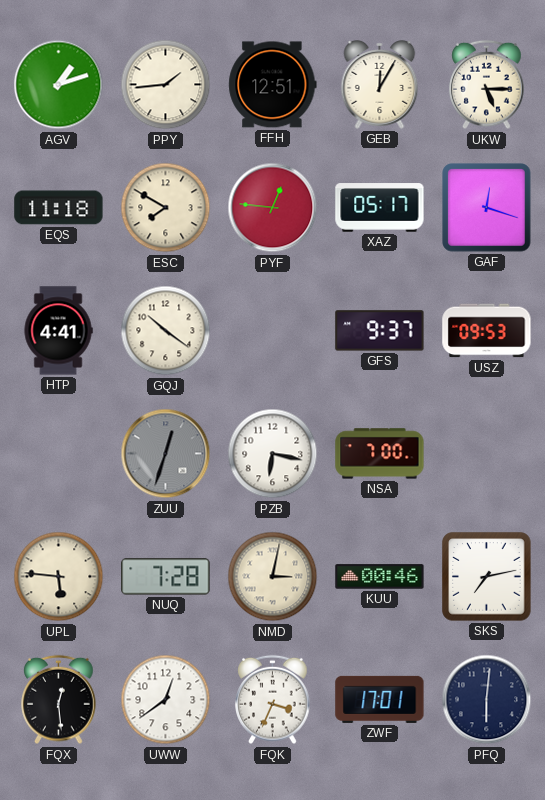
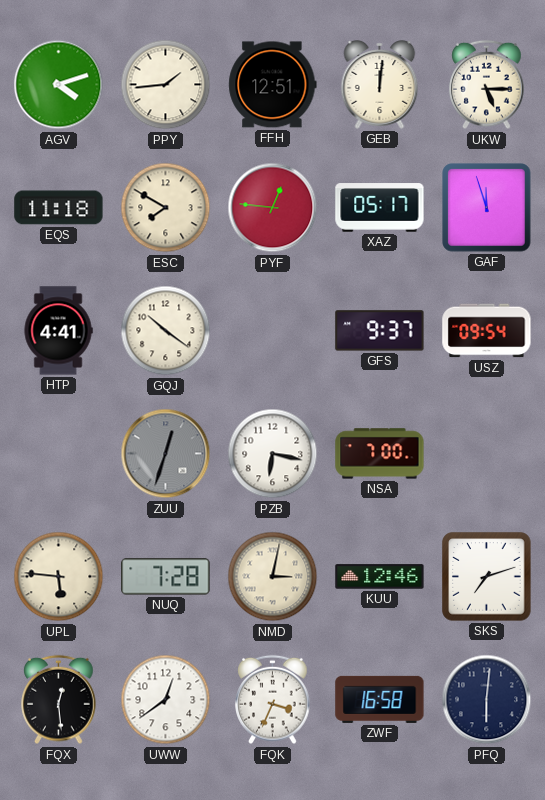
AGV: 1:12 -> 4:12 (59, 85)
GEB: 12:05 -> 12:01 (380, 85)
GAF: 12:18 -> 11:57 (487, 208)
USZ: 09:53 -> 09:54 (487, 331)
KUU: 00:46 -> 12:46 (380, 577)
SKS: 7:13 -> 7:12 (487, 577)
ZWF: 17:01 -> 16:58 (380, 699)
